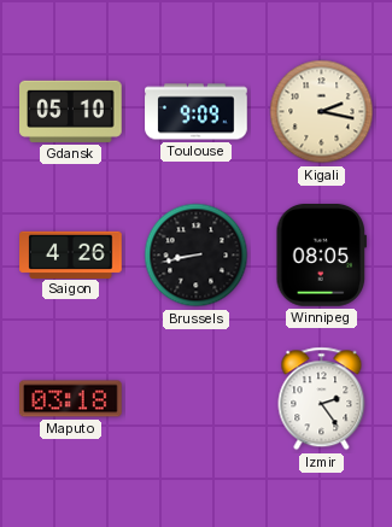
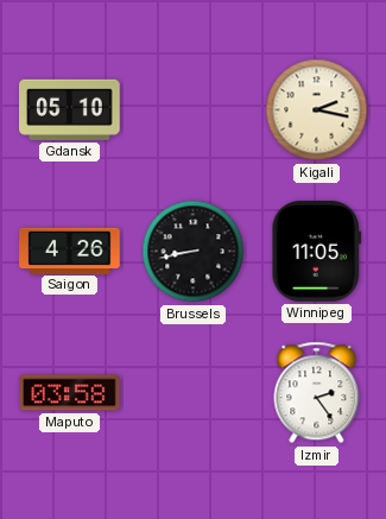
Toulouse: 9:09 -> none (197, 112)
Winnipeg: 08:05 -> 11:05 (317, 252)
Maputo: 03:18 -> 03:58 (70, 393)
